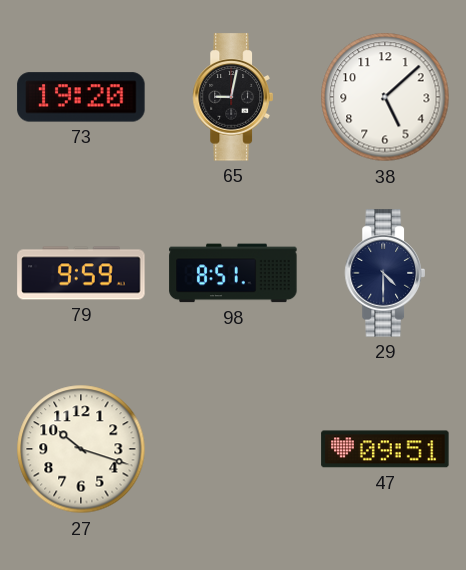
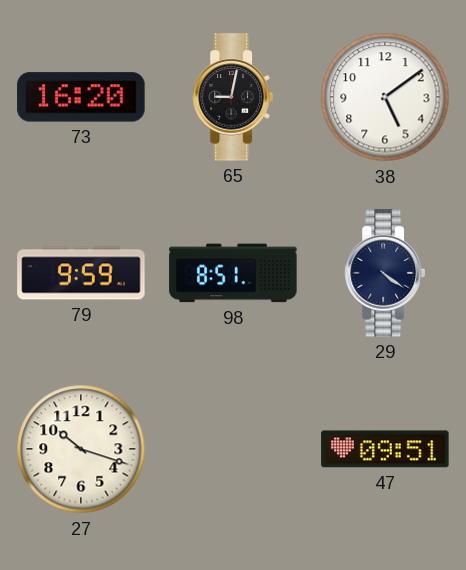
73: 19:20 -> 16:20 (81, 97)
38: 5:08 -> 5:09 (385, 97)
29: 4:30 -> 4:21 (385, 273)
